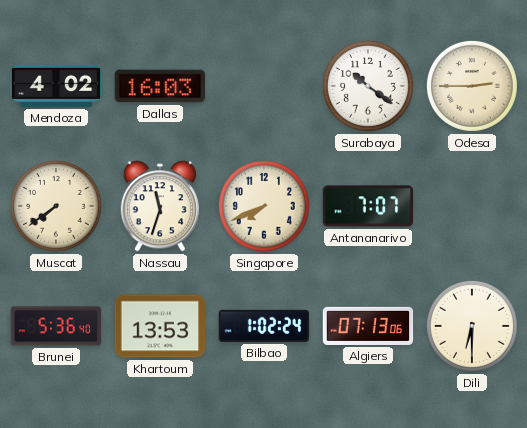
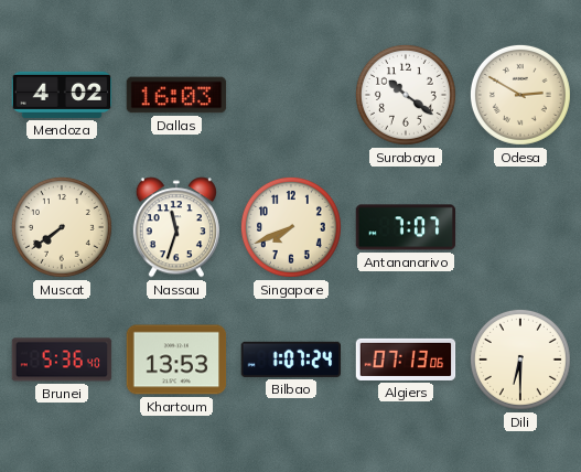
Odesa: 2:45 -> 2:50 (520, 95)
Bilbao: 1:02 -> 1:07 (290, 360)
